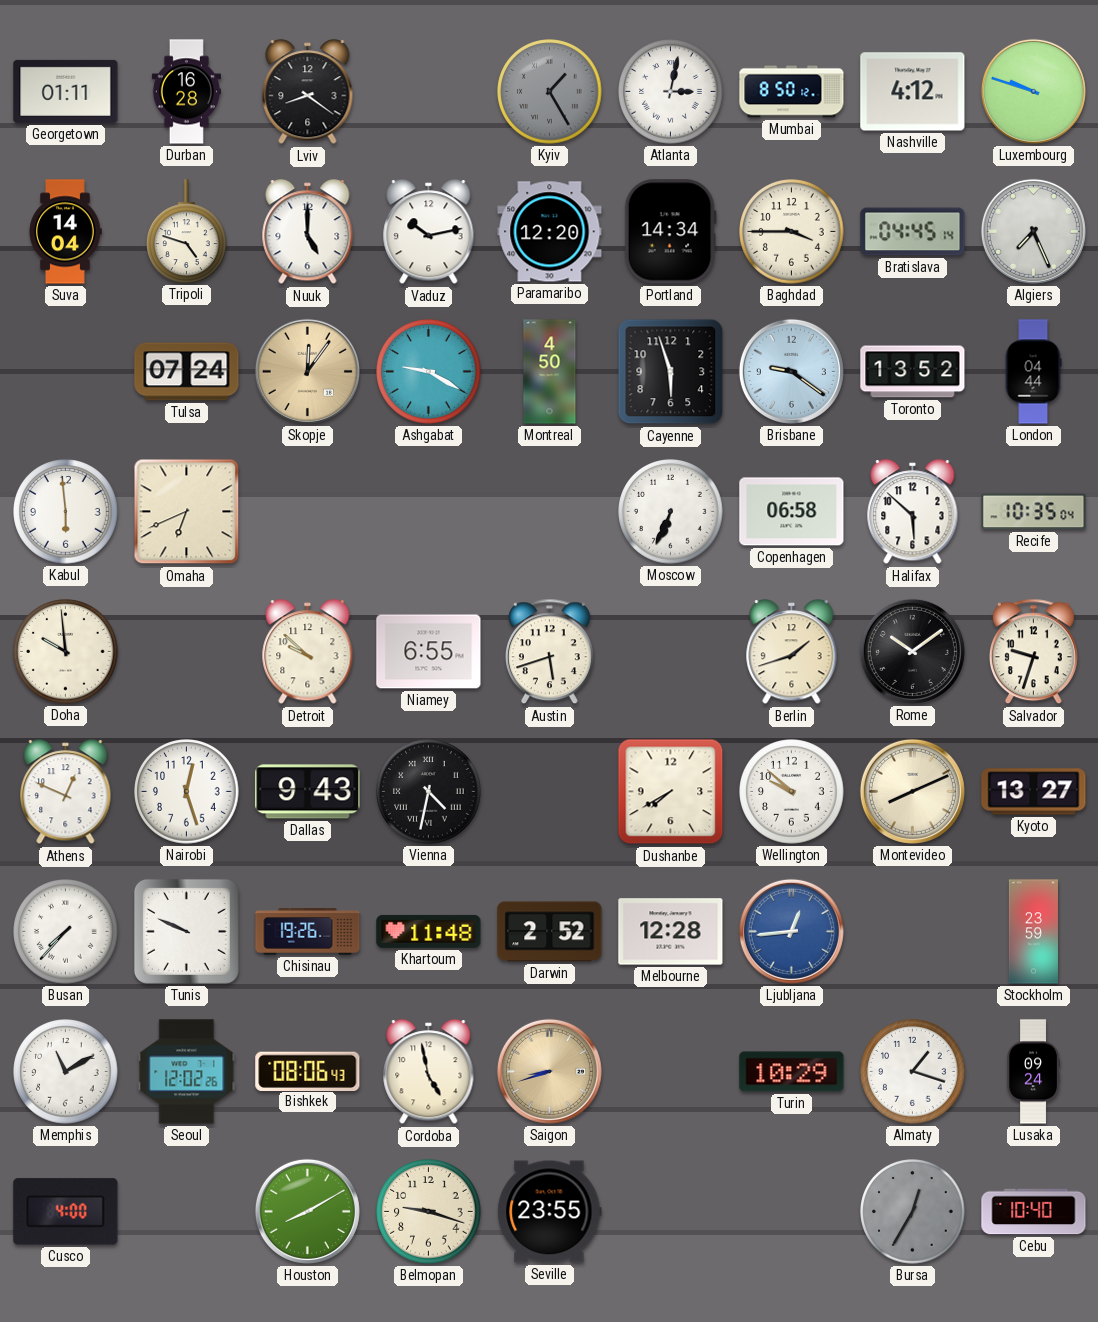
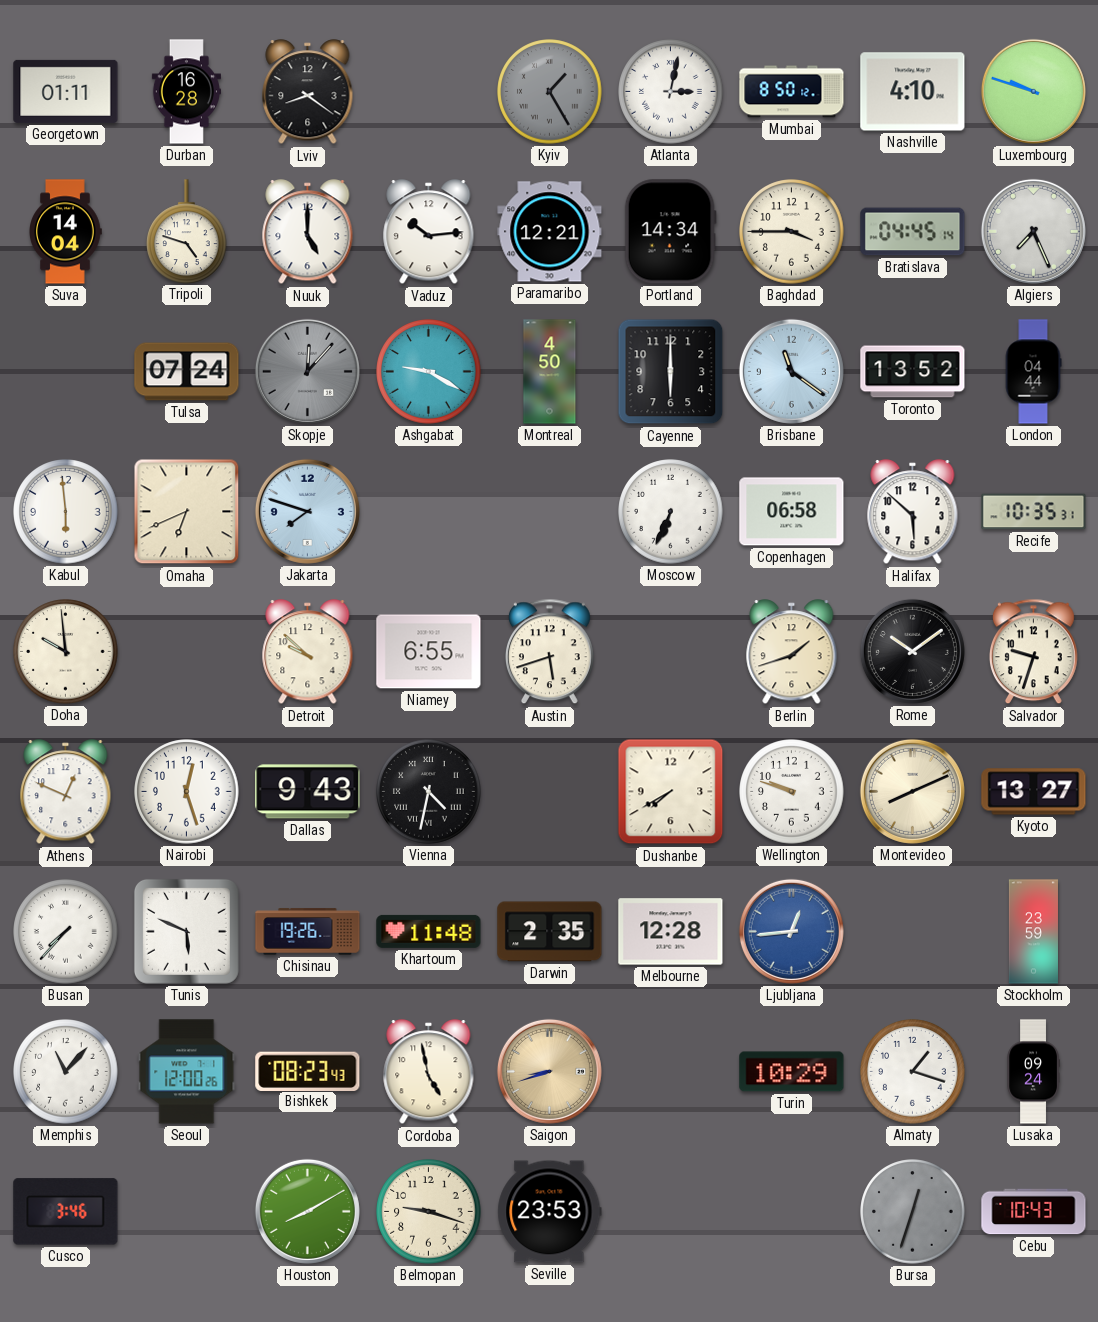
Nashville: 4:12 -> 4:10 (913, 92)
Vaduz: 10:13 -> 10:14 (429, 232)
Paramaribo: 12:20 -> 12:21 (550, 232)
Skopje: 12:06 -> 12:07 (307, 371)
Skopje dial: champagne -> grey (307, 371)
Cayenne: 5:57 -> 6:00 (671, 372)
Brisbane: 9:21 -> 11:21 (791, 371)
Jakarta: none -> 7:48 (307, 511)
Recife: 10:35:04 -> 10:35:31 (1034, 512)
Wellington: 9:52 -> 9:48 (792, 792)
Tunis: 9:49 -> 5:49 (186, 931)
Darwin: 2:52 -> 2:35 (550, 932)
Memphis: 11:10 -> 11:07 (66, 1072)
Seoul: 12:02 -> 12:00 (187, 1072)
Bishkek: 08:06 -> 08:23 (308, 1071)
Cusco: 4:00 -> 3:46 (66, 1212)
Seville: 23:55 -> 23:53 (550, 1212)
Bursa: 12:35 -> 12:33 (913, 1212)
Cebu: 10:40 -> 10:43 (1034, 1212)
